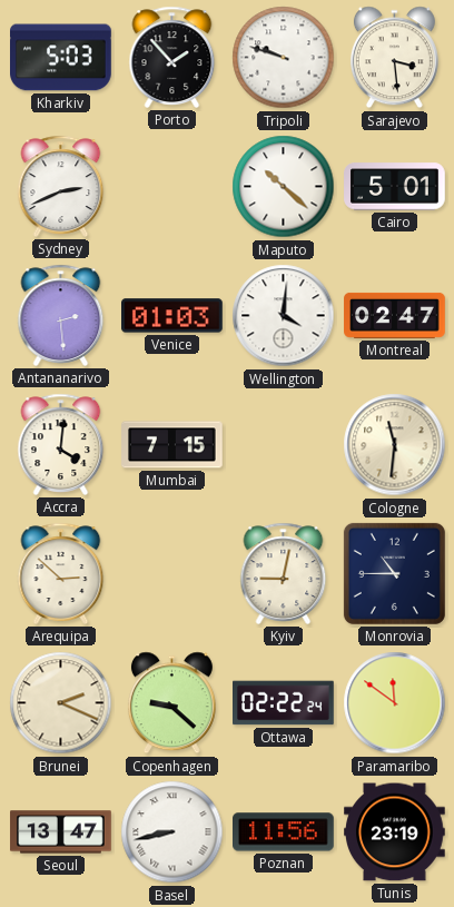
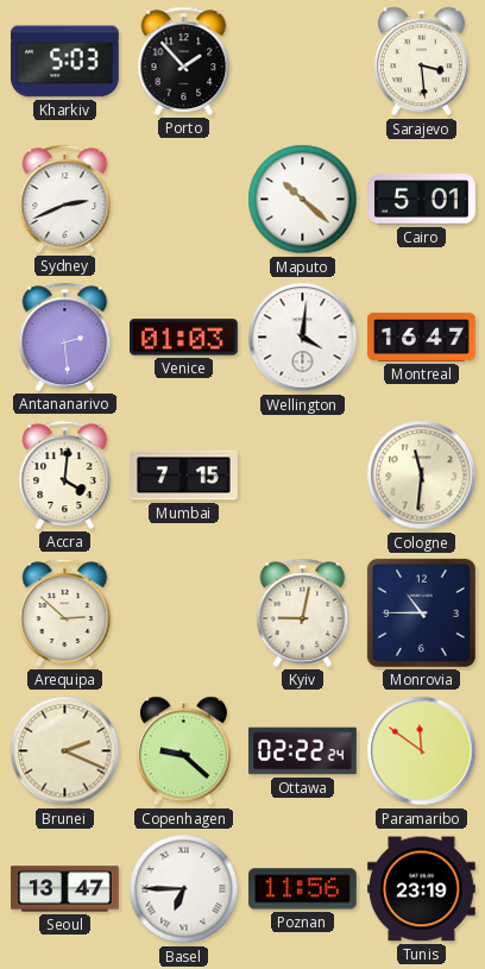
Tripoli: 9:48 -> none (284, 58)
Montreal: 02:47 -> 16:47 (422, 336)
Basel: 8:43 -> 6:45 (184, 889)
